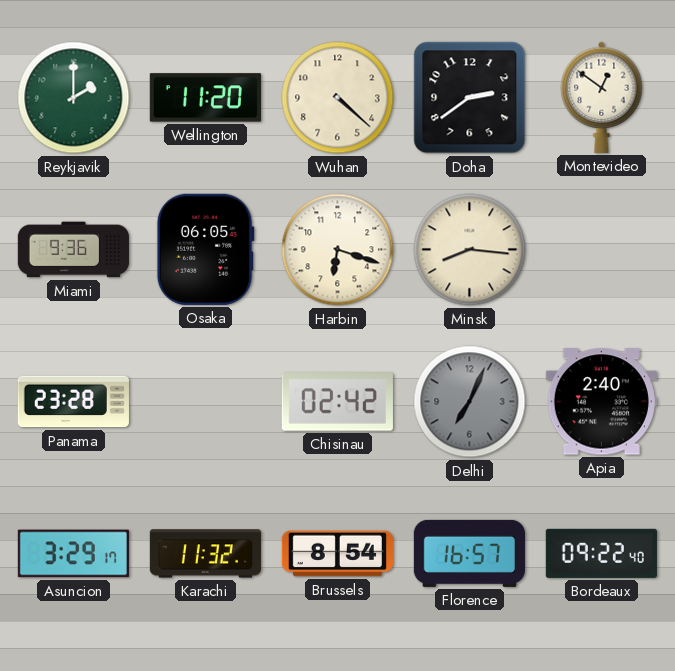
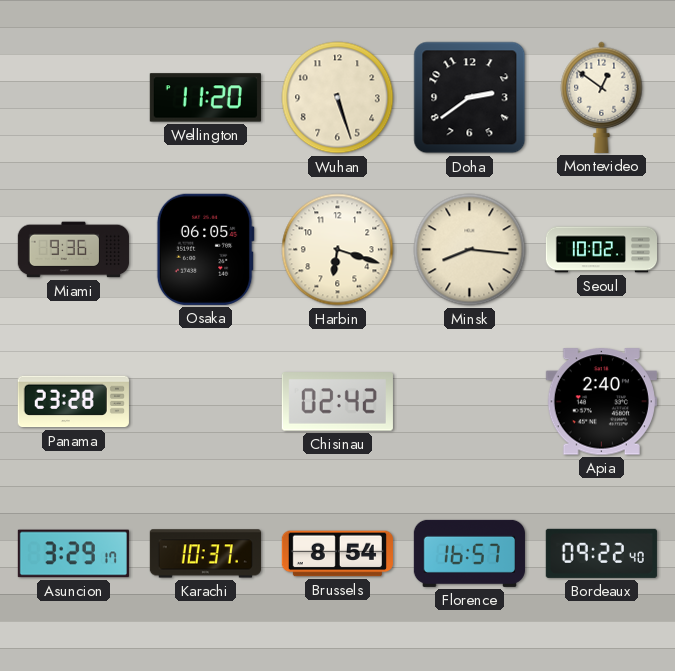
Reykjavik: 2:00 -> none (74, 98)
Wuhan: 4:22 -> 5:27 (338, 98)
Seoul: none -> 10:02 (601, 250)
Delhi: 7:04 -> none (470, 402)
Karachi: 11:32 -> 10:37 (205, 554)
